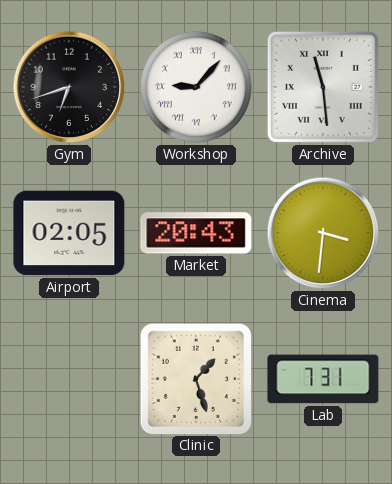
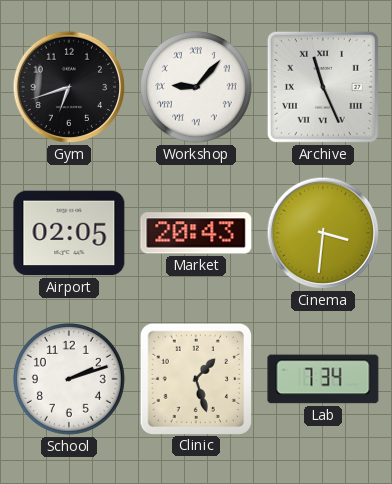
Archive: 11:29 -> 11:26 (323, 87)
School: none -> 2:12 (69, 379)
Lab: 7:31 -> 7:34 (323, 379)
